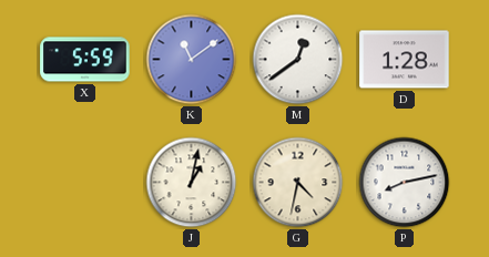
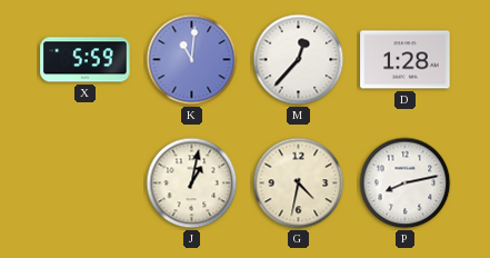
K: 11:09 -> 11:01 (192, 60)
M: 12:39 -> 12:37 (299, 60)
